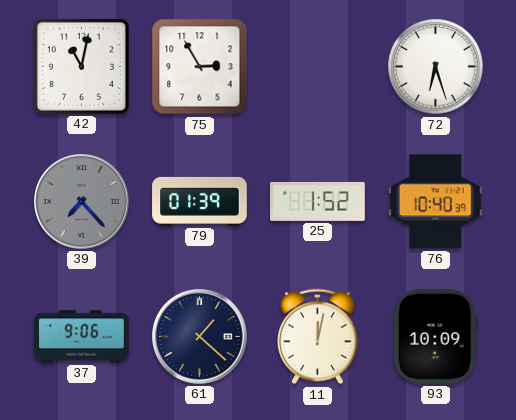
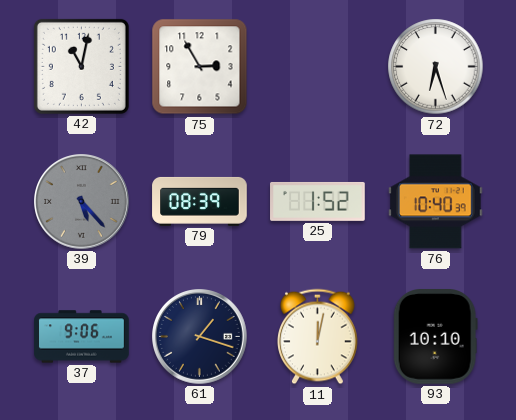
39: 7:23 -> 5:23 (82, 202)
79: 01:39 -> 08:39 (200, 201)
61: 1:22 -> 1:18 (200, 337)
93: 10:09 -> 10:10 (435, 337)
